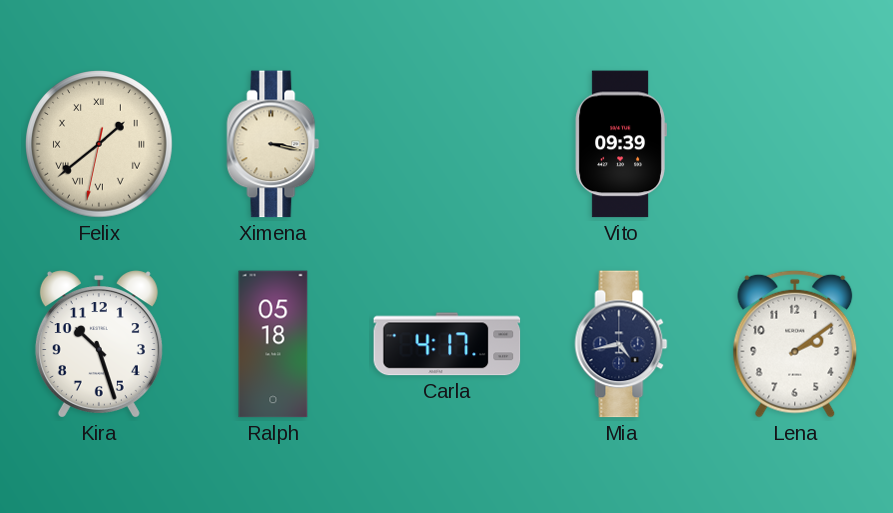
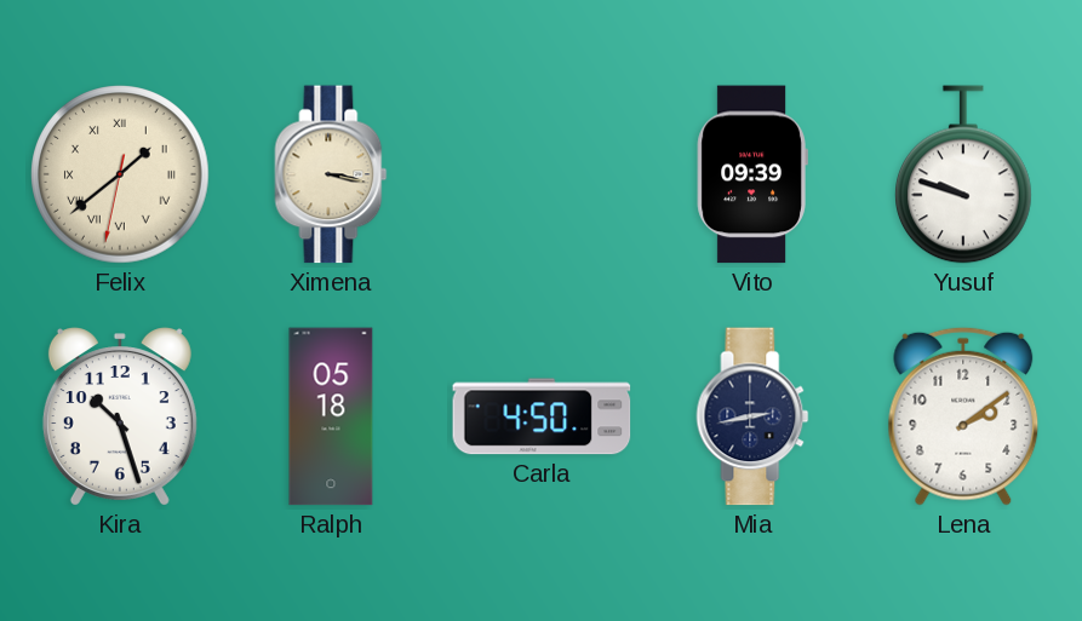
Yusuf: none -> 9:48 (964, 174)
Carla: 4:17 -> 4:50 (542, 416)
Mia: 4:43 -> 2:43 (752, 416)
